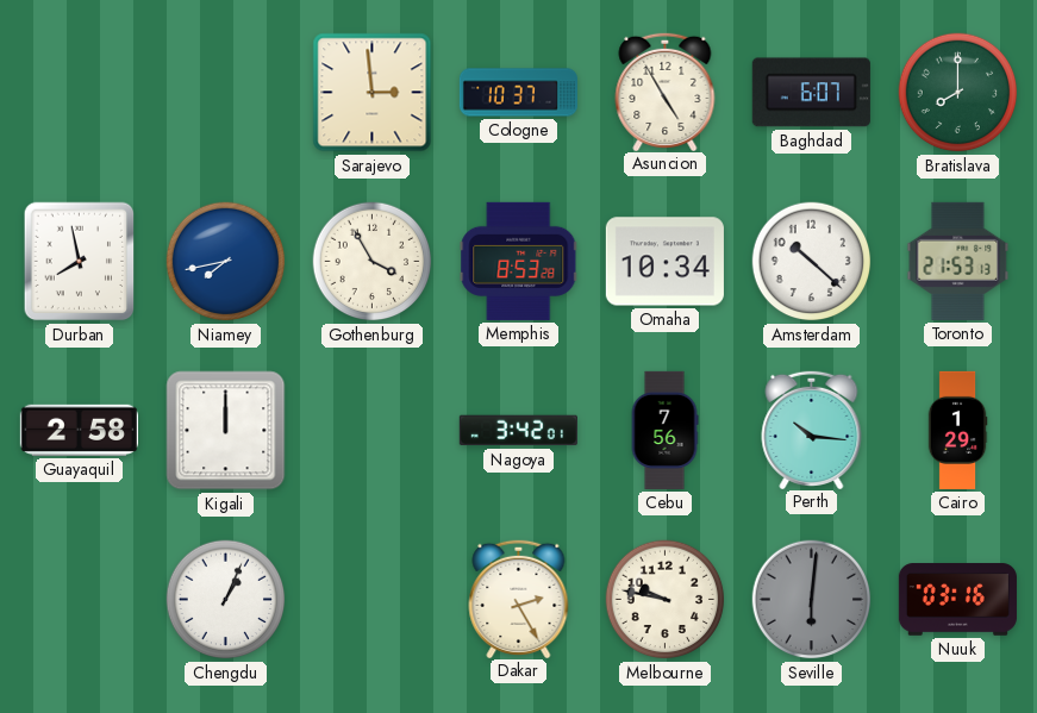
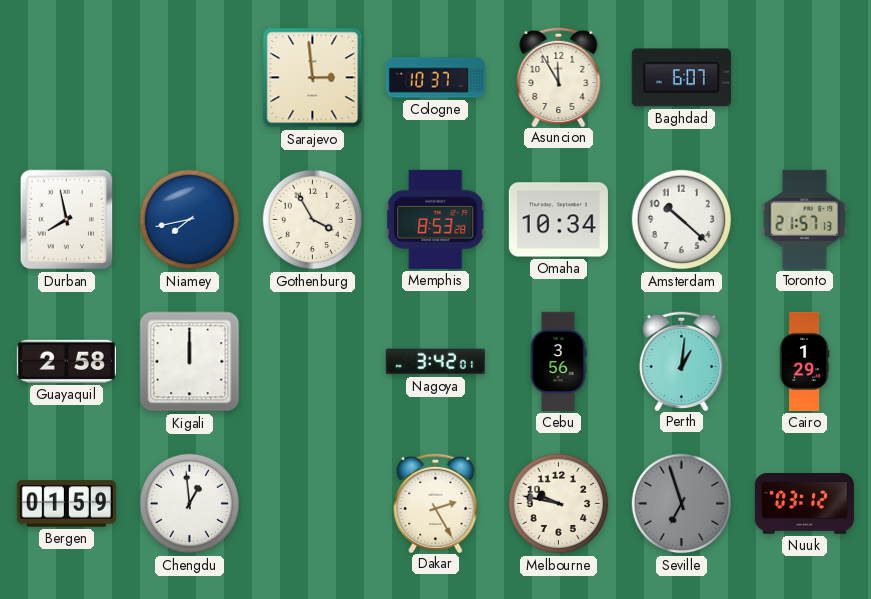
Asuncion: 4:55 -> 11:55 (559, 76)
Bratislava: 8:00 -> none (958, 93)
Toronto: 21:53 -> 21:57 (805, 219)
Cebu: 7:56 -> 3:56 (558, 361)
Perth: 10:16 -> 1:01 (682, 360)
Bergen: none -> 01:59 (66, 504)
Chengdu: 1:04 -> 12:59 (190, 504)
Seville: 6:01 -> 6:57 (682, 504)
Nuuk: 03:16 -> 03:12 (804, 504)
